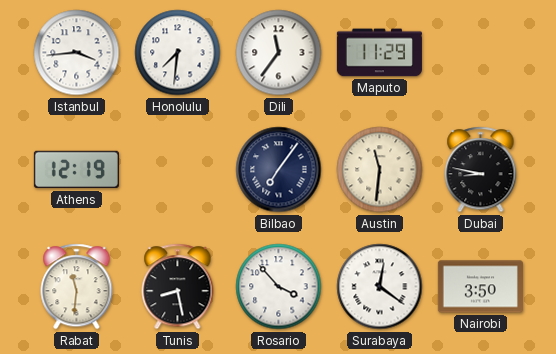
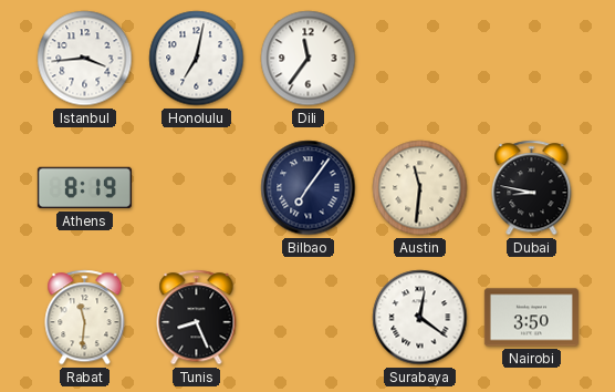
Honolulu: 7:31 -> 7:02 (197, 59)
Maputo: 11:29 -> none (379, 53)
Athens: 12:19 -> 8:19 (84, 188)
Tunis: 8:28 -> 8:26 (197, 318)
Rosario: 3:53 -> none (279, 287)
